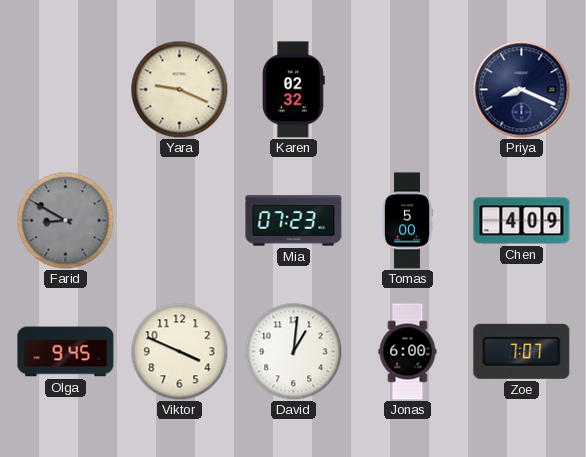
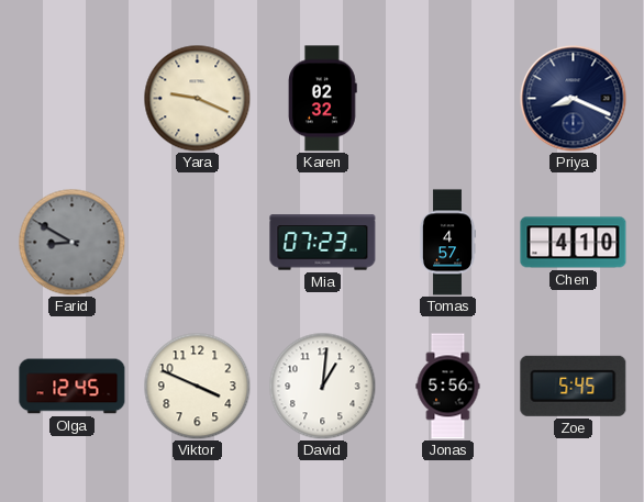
Tomas: 5:00 -> 4:57 (446, 243)
Chen: 4:09 -> 4:10 (574, 243)
Olga: 9:45 -> 12:45 (73, 387)
Jonas: 6:00 -> 5:56 (448, 387)
Zoe: 7:07 -> 5:45 (574, 386)
